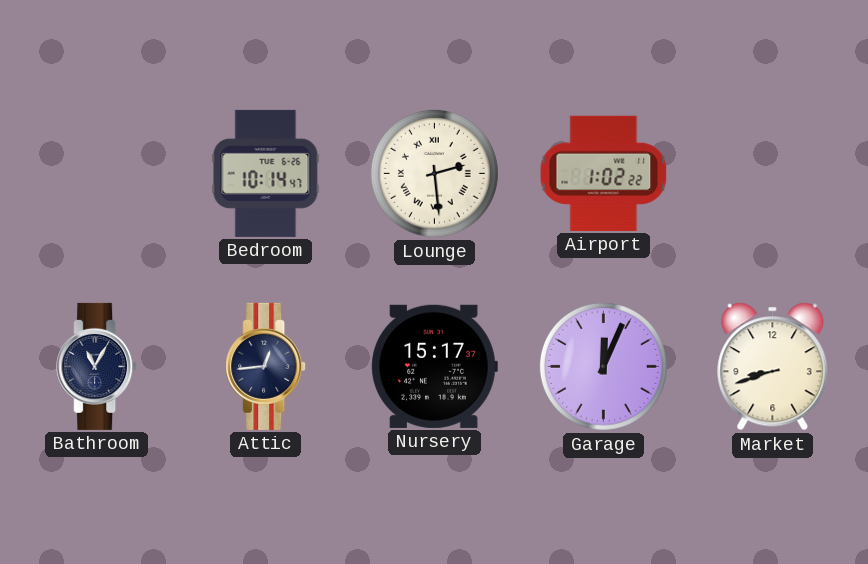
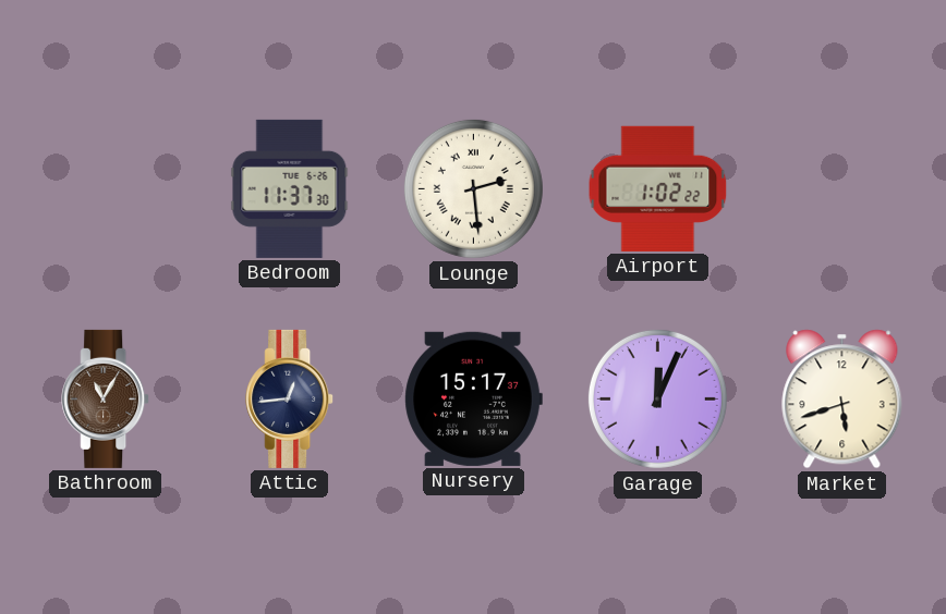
Bedroom: 10:14 -> 11:37 (290, 188)
Bathroom dial: navy -> brown (106, 398)
Market: 8:42 -> 5:42 (842, 400)
